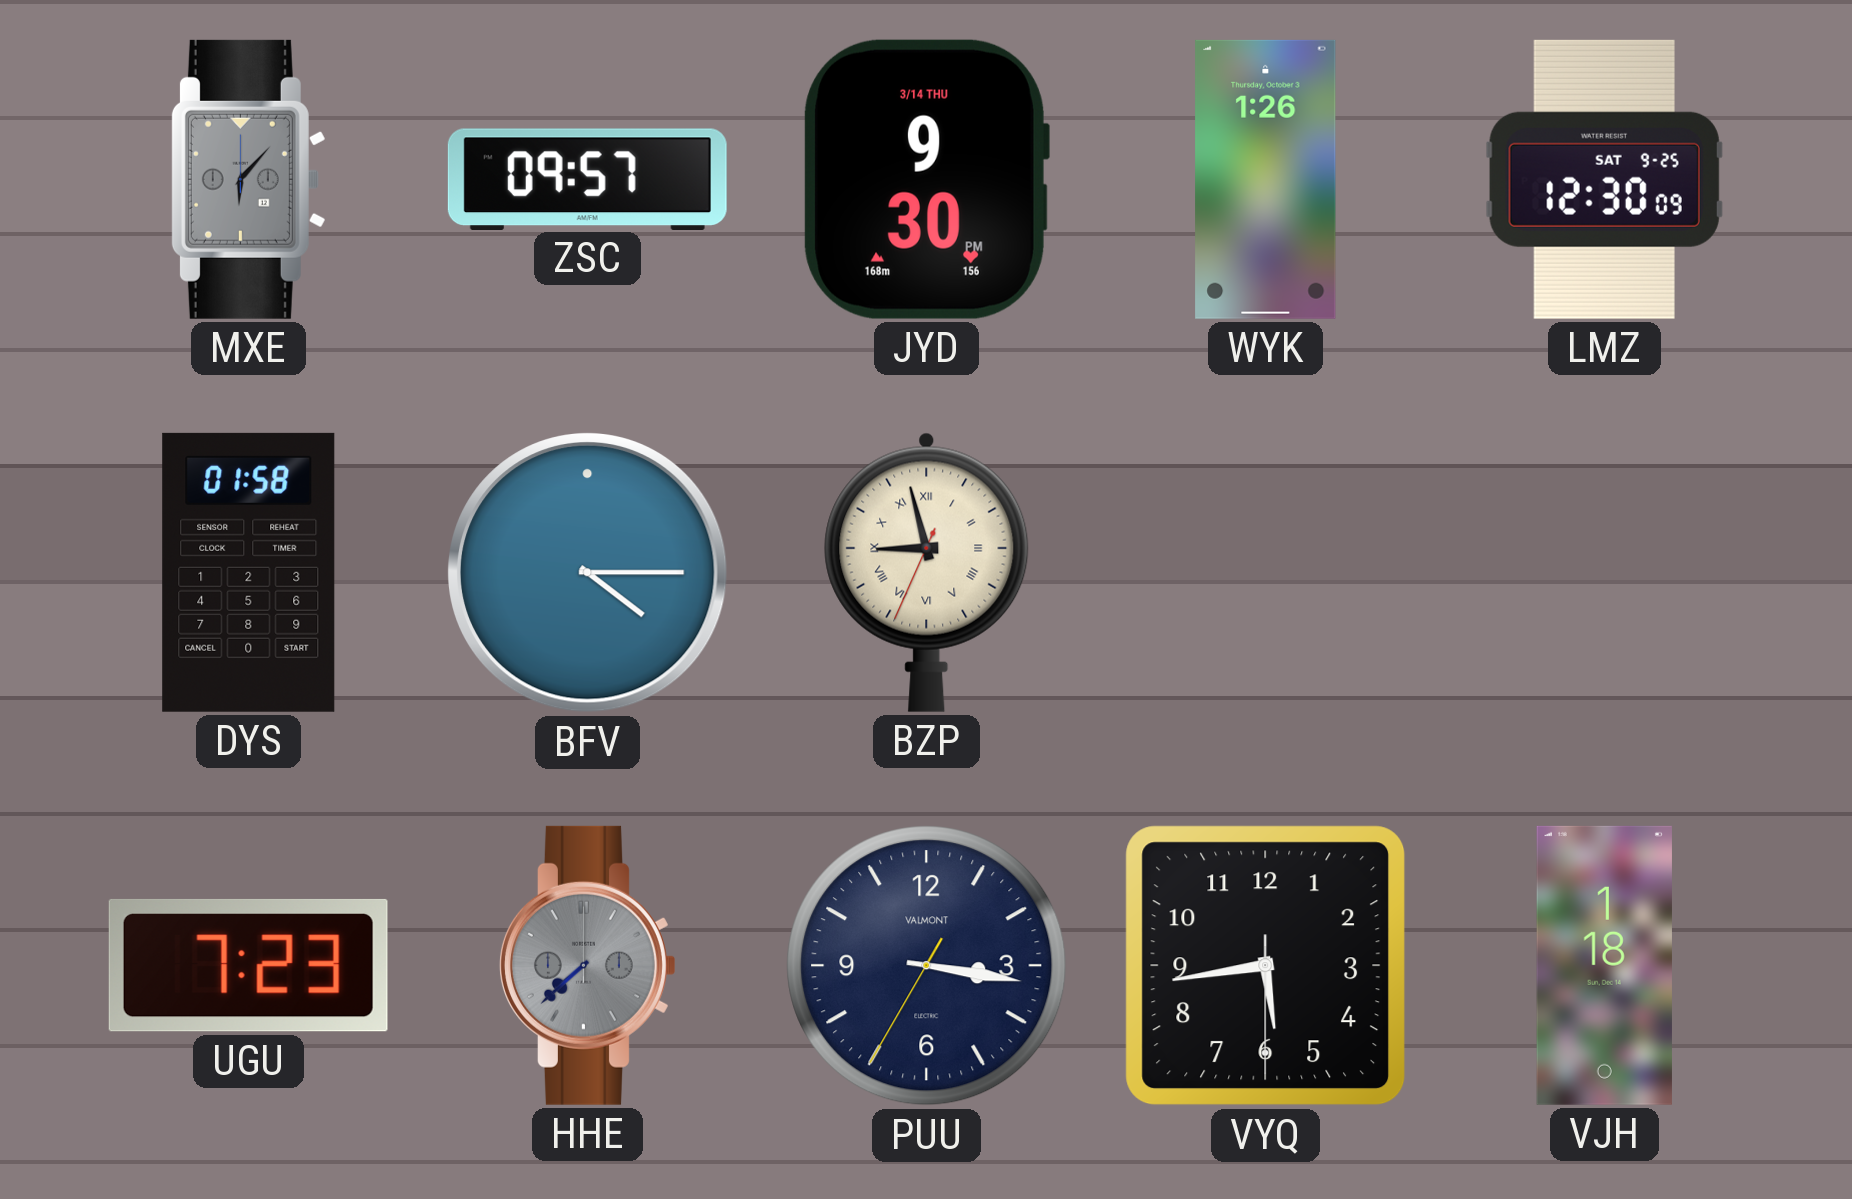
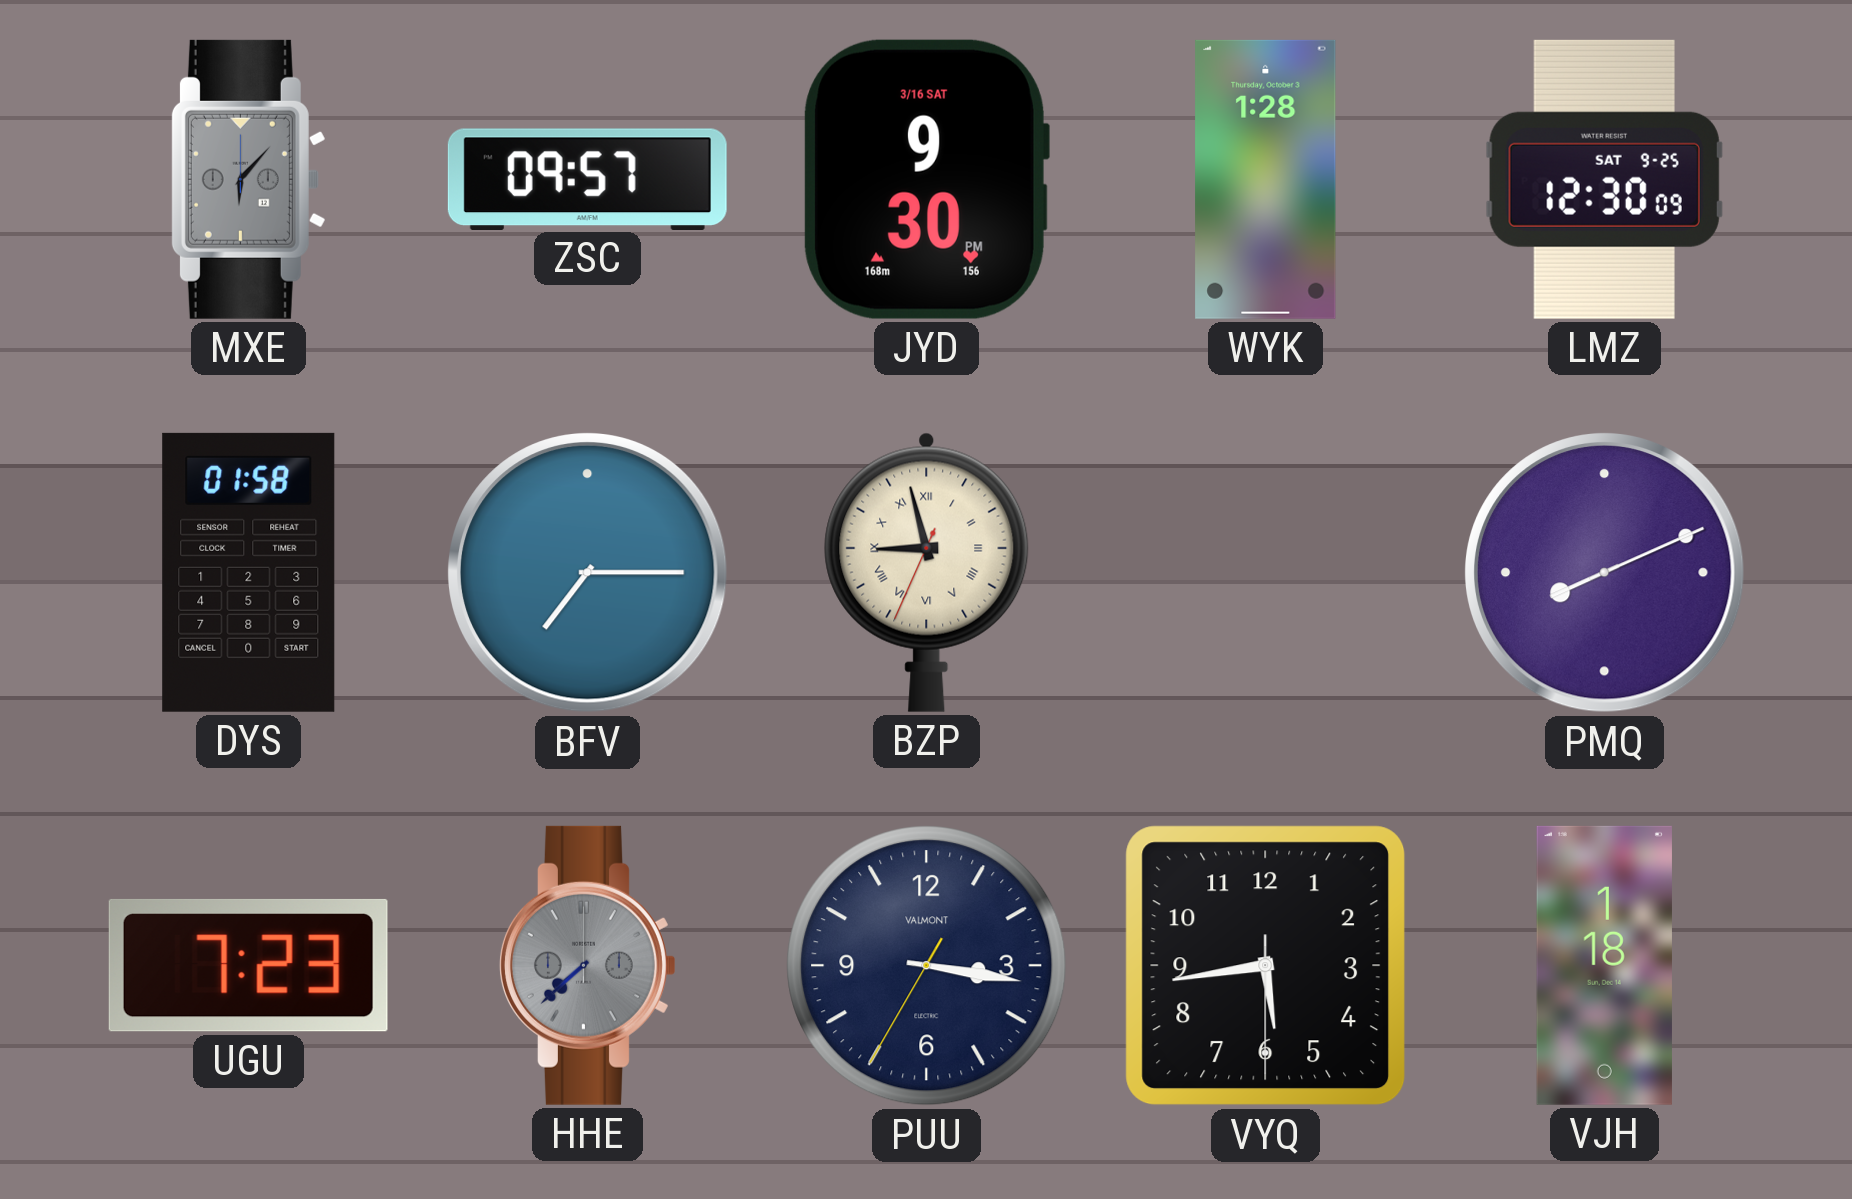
JYD date: 3/14 THU -> 3/16 SAT (926, 179)
WYK: 1:26 -> 1:28 (1266, 179)
BFV: 4:15 -> 7:15 (588, 573)
PMQ: none -> 8:11 (1605, 573)
